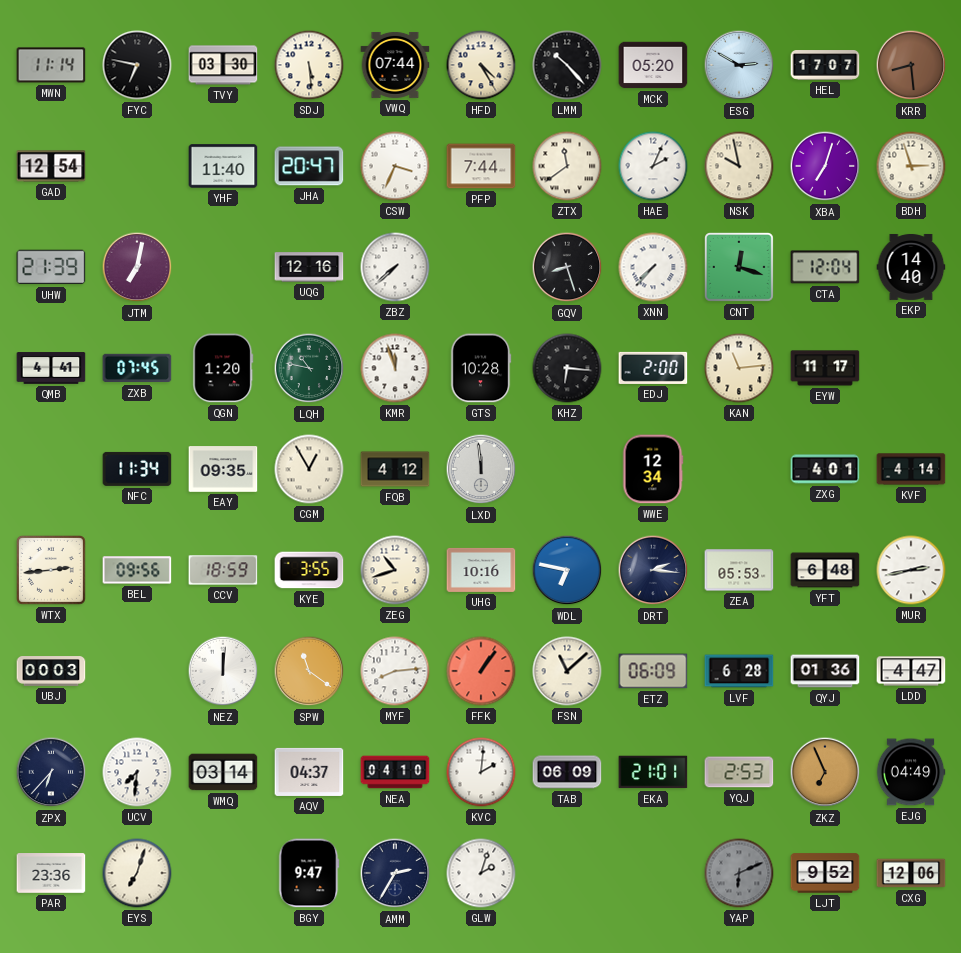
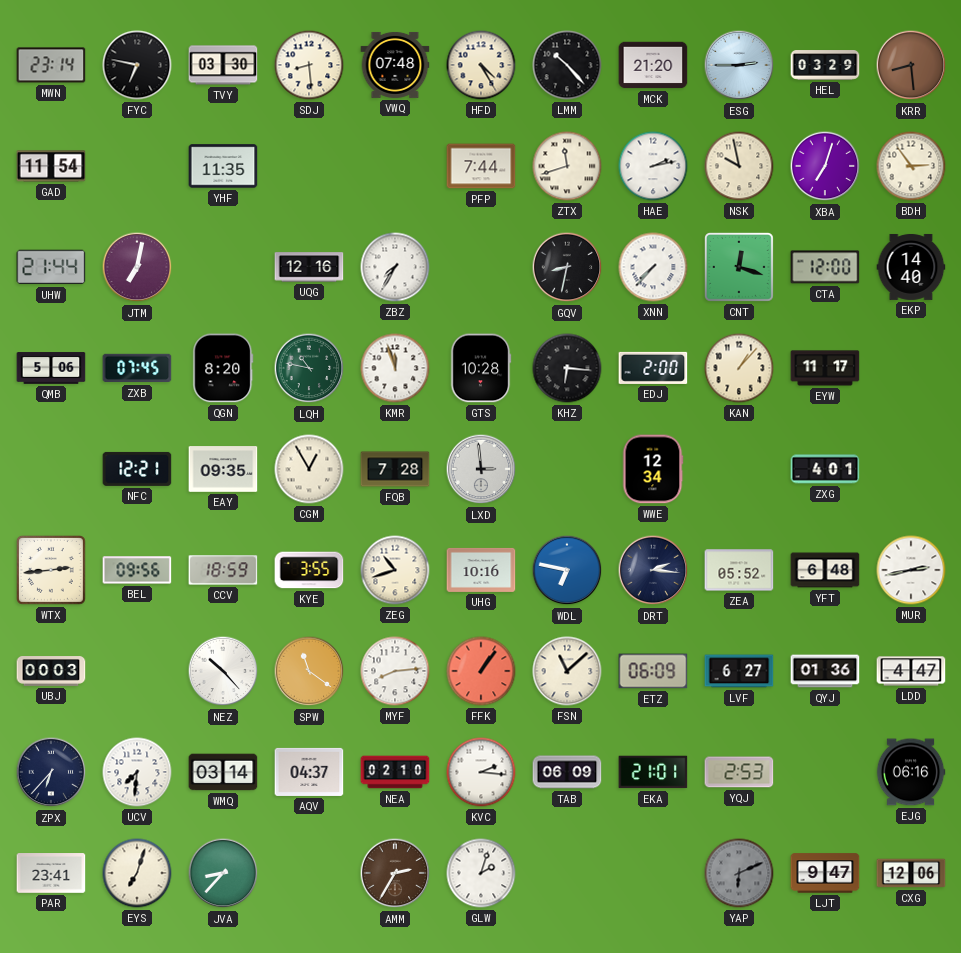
MWN: 11:14 -> 23:14 (51, 65)
SDJ: 5:29 -> 8:29 (309, 65)
VWQ: 07:44 -> 07:48 (395, 65)
MCK: 05:20 -> 21:20 (653, 65)
ESG: 2:50 -> 2:45 (739, 65)
HEL: 17:07 -> 03:29 (825, 65)
GAD: 12:54 -> 11:54 (51, 166)
YHF: 11:40 -> 11:35 (223, 166)
JHA: 20:47 -> none (309, 166)
CSW: 3:34 -> none (395, 166)
ZTX: 11:39 -> 11:42 (567, 166)
HAE: 2:04 -> 2:13 (653, 166)
BDH: 2:57 -> 2:54 (911, 166)
UHW: 21:39 -> 21:44 (51, 267)
ZBZ: 7:38 -> 7:35 (395, 267)
GQV: 8:27 -> 8:32 (567, 267)
CTA: 12:04 -> 12:00 (825, 267)
QMB: 4:41 -> 5:06 (51, 368)
QGN: 1:20 -> 8:20 (223, 368)
KAN: 11:14 -> 1:07 (739, 368)
NFC: 11:34 -> 12:21 (137, 469)
FQB: 4:12 -> 7:28 (395, 469)
LXD: 11:59 -> 2:59 (481, 469)
KVF: 4:14 -> none (911, 469)
ZEA: 05:53 -> 05:52 (739, 570)
NEZ: 12:01 -> 10:23 (223, 671)
LVF: 6:28 -> 6:27 (739, 671)
NEA: 04:10 -> 02:10 (395, 772)
KVC: 2:01 -> 2:16 (481, 772)
ZKZ: 6:56 -> none (825, 772)
EJG: 04:49 -> 06:16 (911, 772)
PAR: 23:36 -> 23:41 (51, 873)
JVA: none -> 8:37 (223, 873)
BGY: 9:47 -> none (309, 873)
AMM dial: navy -> brown (395, 873)
LJT: 9:52 -> 9:47 (825, 873)
